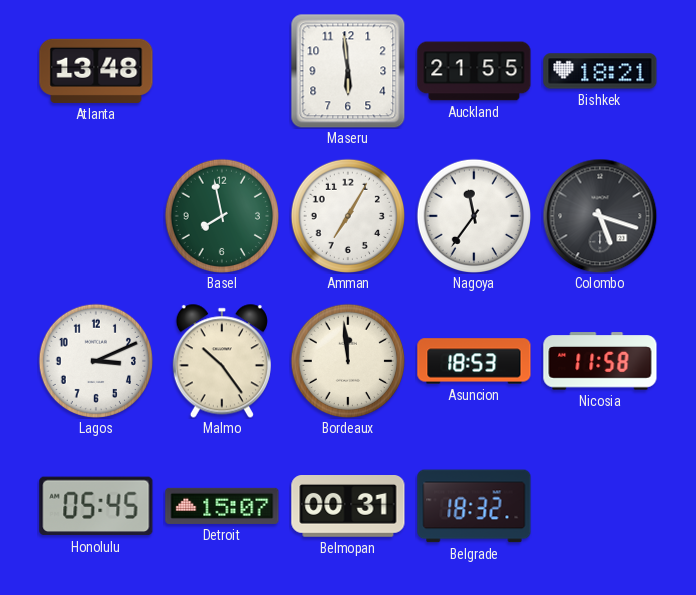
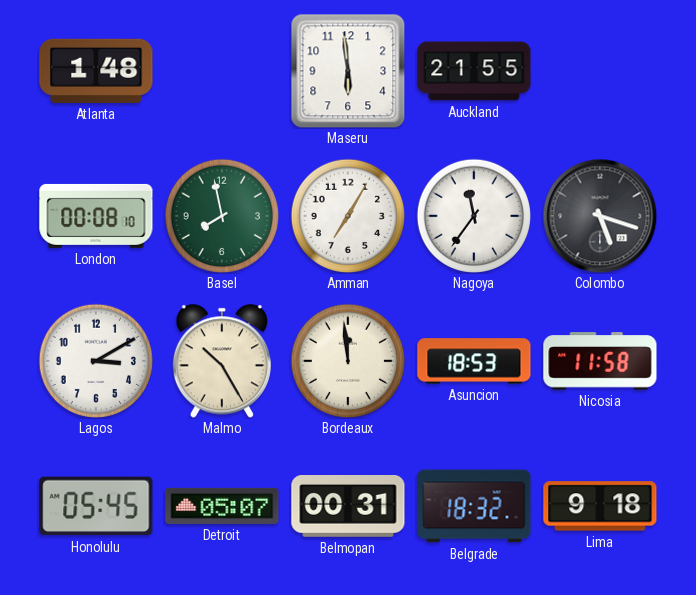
Atlanta: 13:48 -> 1:48 (96, 71)
Bishkek: 18:21 -> none (600, 71)
London: none -> 00:08 (96, 216)
Lagos: 3:11 -> 3:10 (95, 360)
Malmo: 10:24 -> 10:25 (222, 361)
Detroit: 15:07 -> 05:07 (222, 506)
Lima: none -> 9:18 (600, 506)
